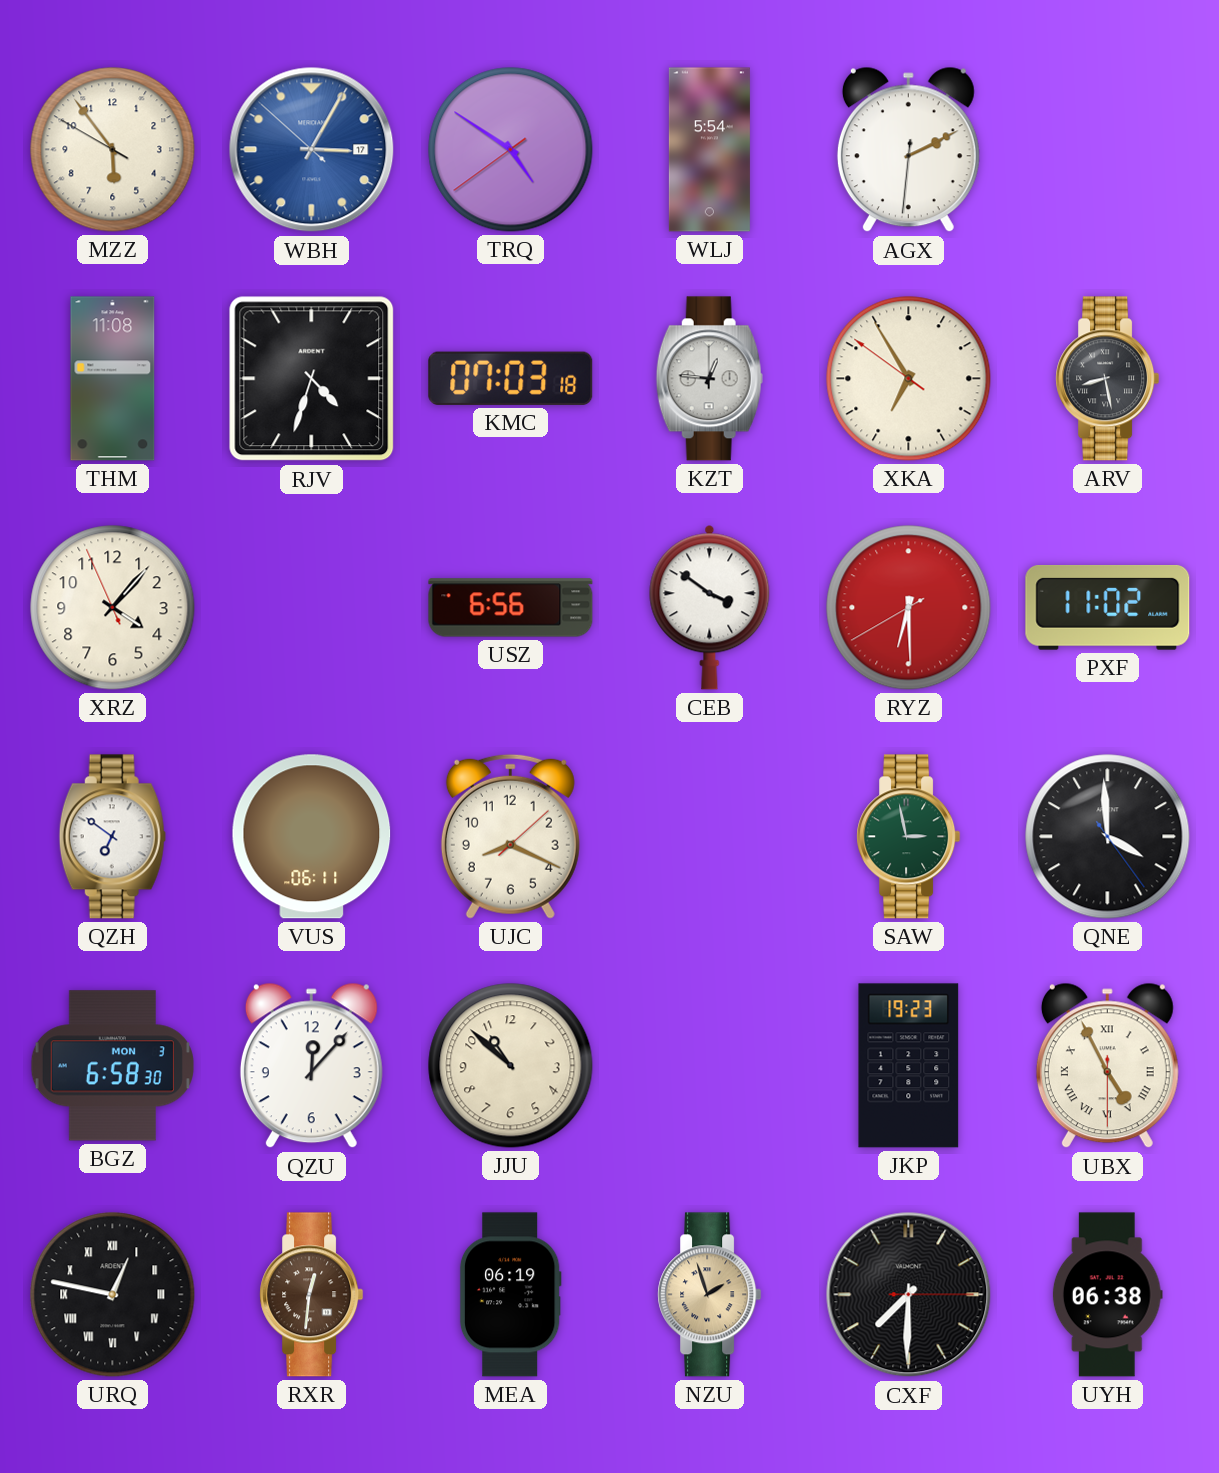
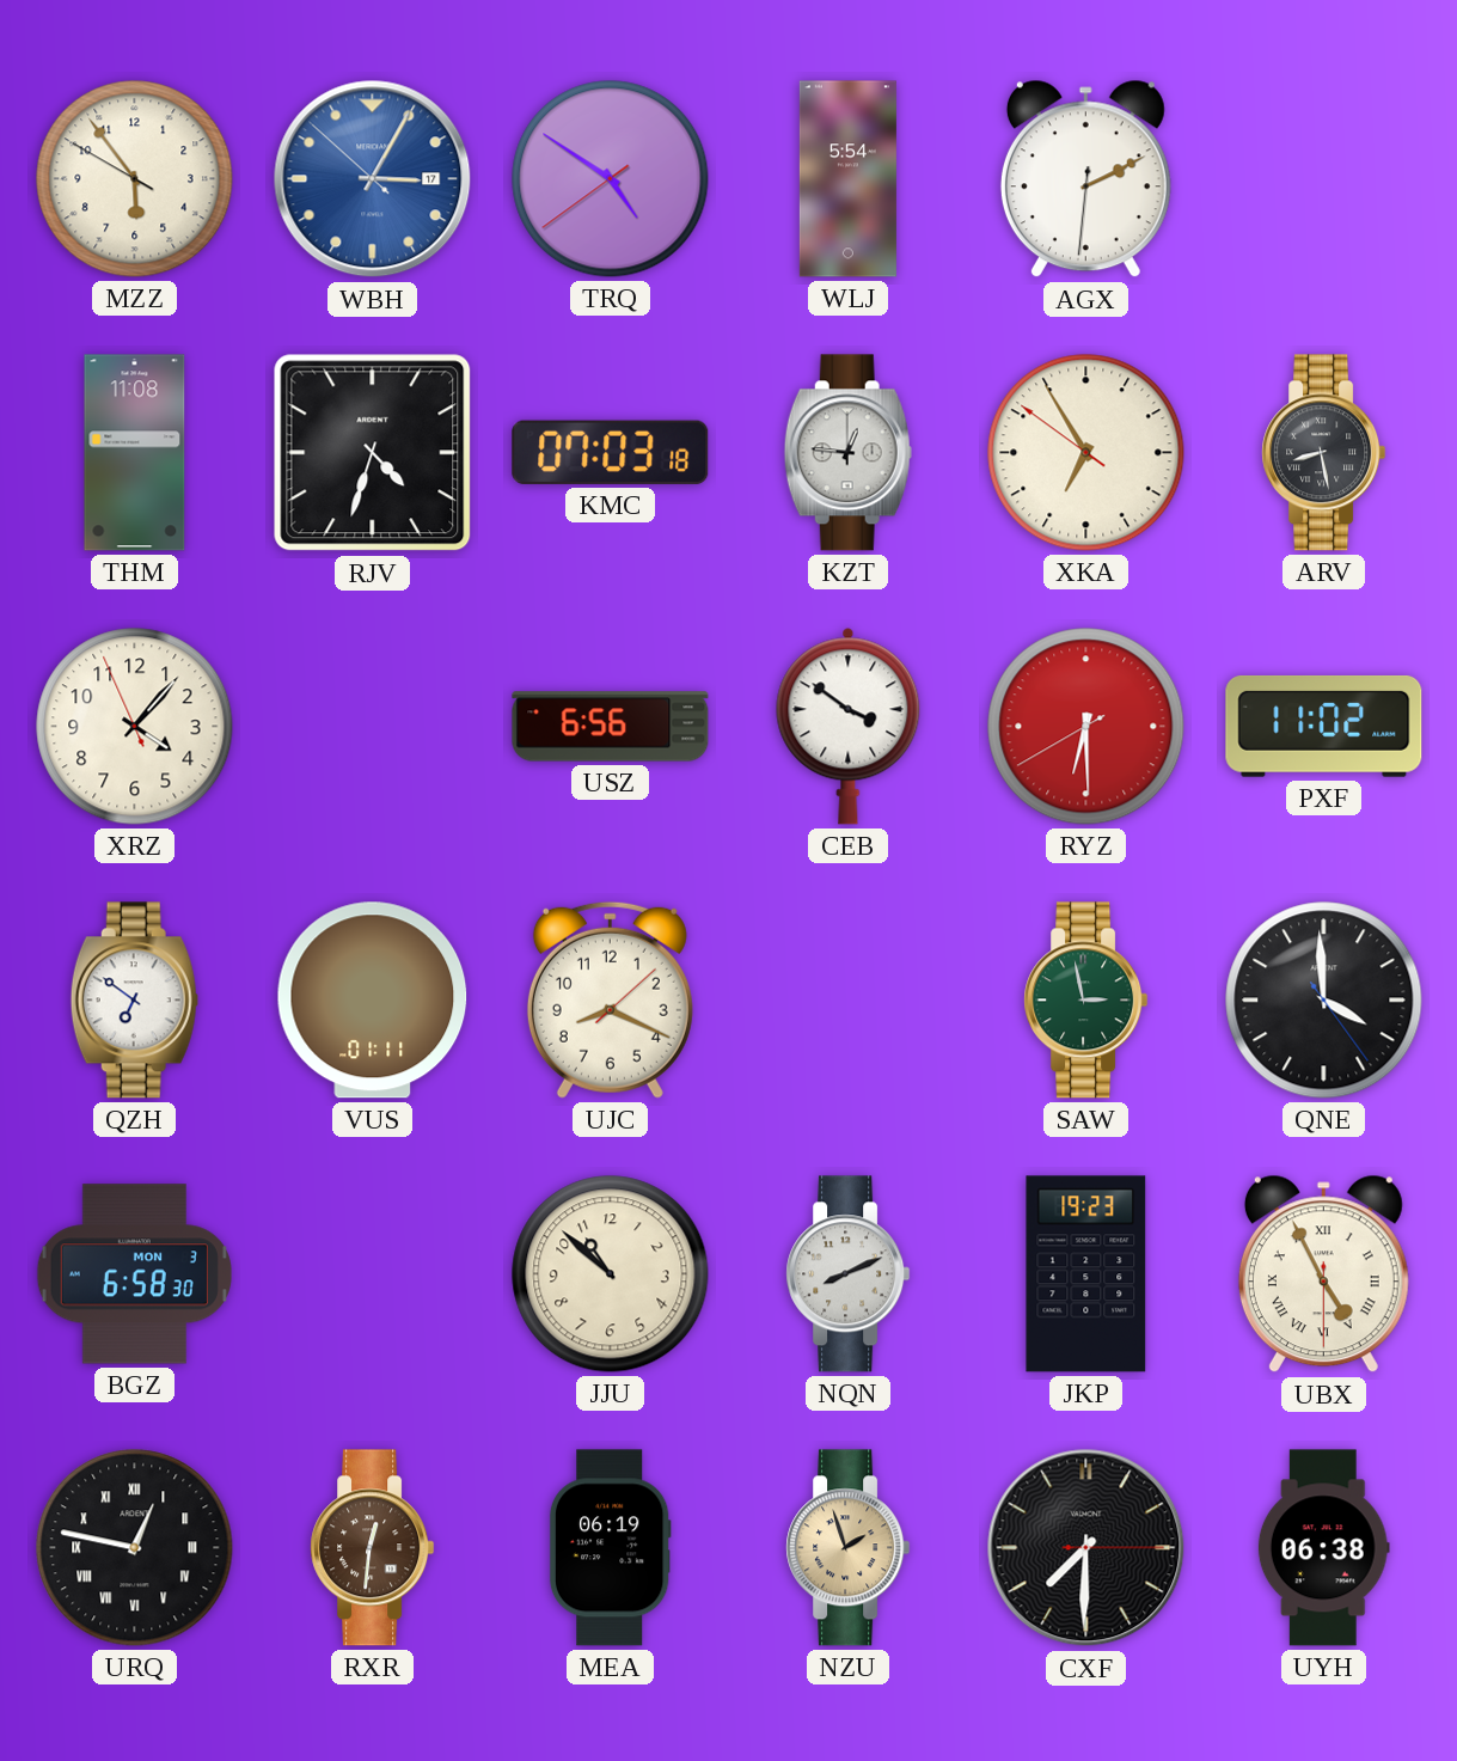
VUS: 06:11 -> 01:11 (373, 1001)
QZU: 12:07 -> none (311, 1066)
NQN: none -> 8:11 (849, 1274)
